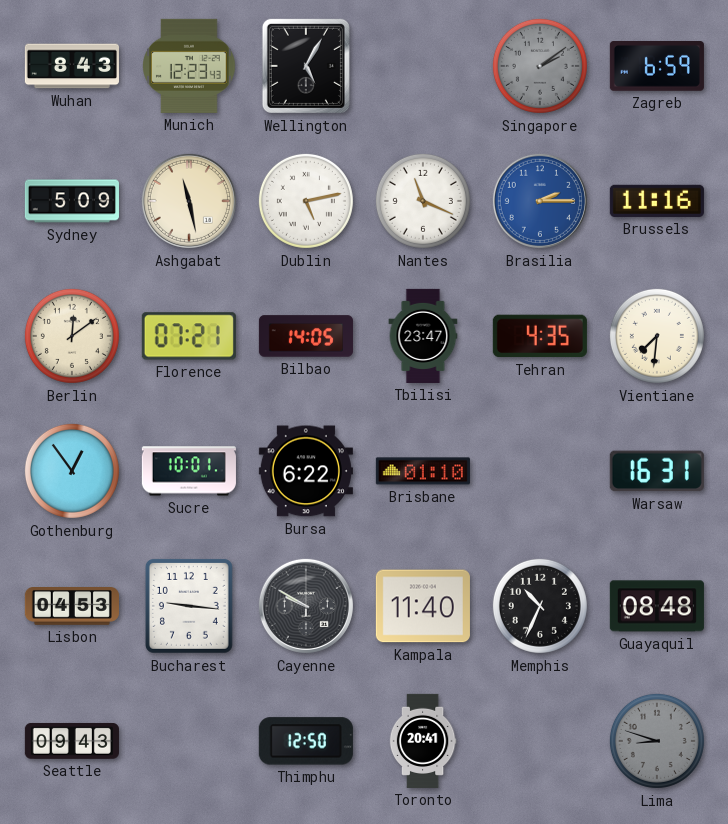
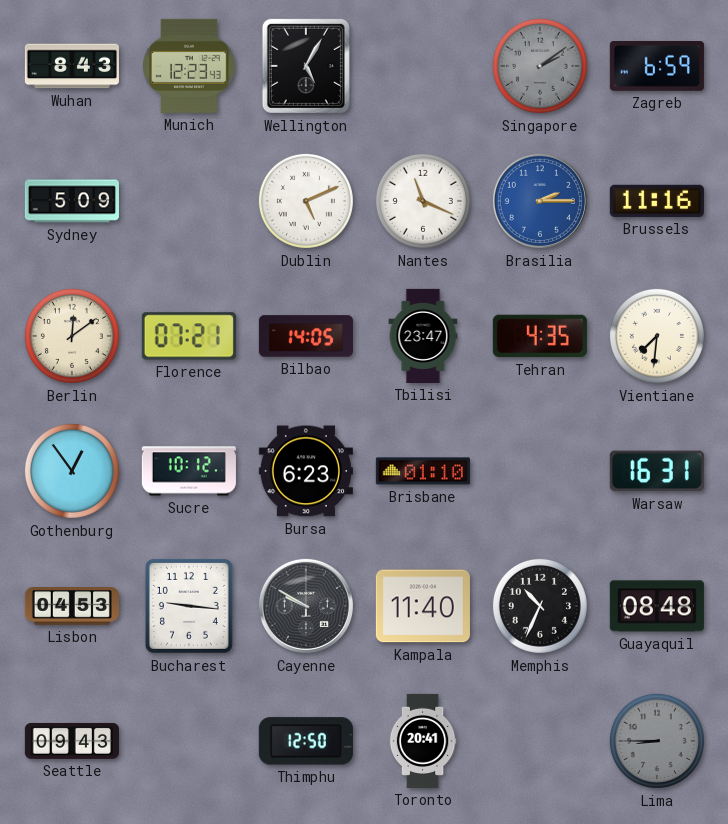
Ashgabat: 11:28 -> none (189, 201)
Dublin: 5:13 -> 5:11 (306, 201)
Sucre: 10:01 -> 10:12 (189, 471)
Bursa: 6:22 -> 6:23 (306, 471)
Lima: 8:48 -> 8:45 (657, 741)
